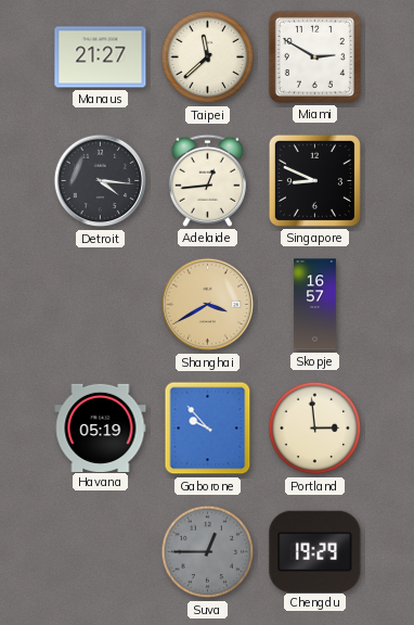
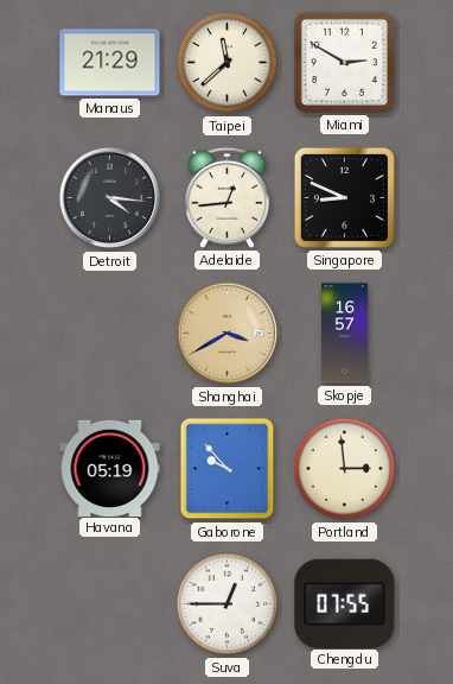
Manaus: 21:27 -> 21:29 (110, 63)
Suva dial: grey -> white (228, 604)
Chengdu: 19:29 -> 07:55 (345, 603)
